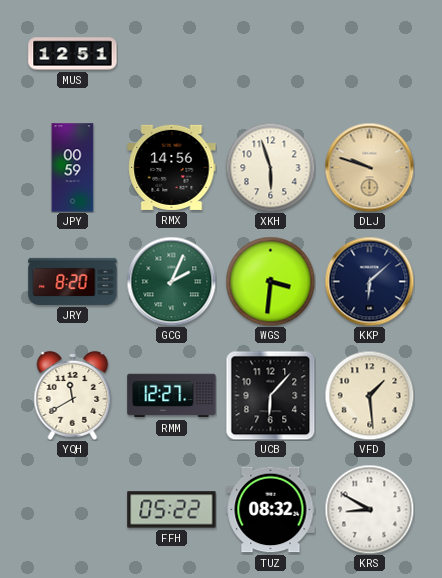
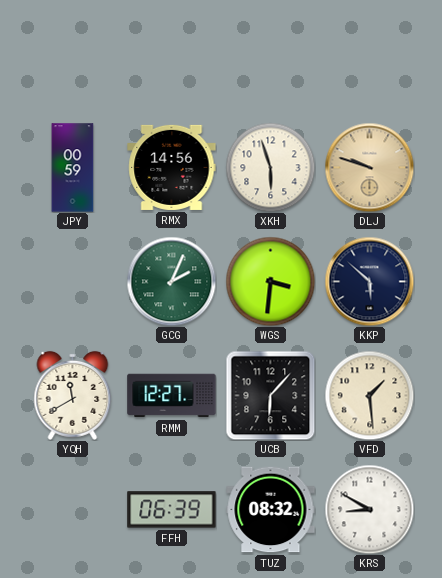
MUS: 12:51 -> none (73, 54)
JRY: 8:20 -> none (73, 281)
KKP: 6:08 -> 5:52 (369, 281)
FFH: 05:22 -> 06:39 (172, 510)
